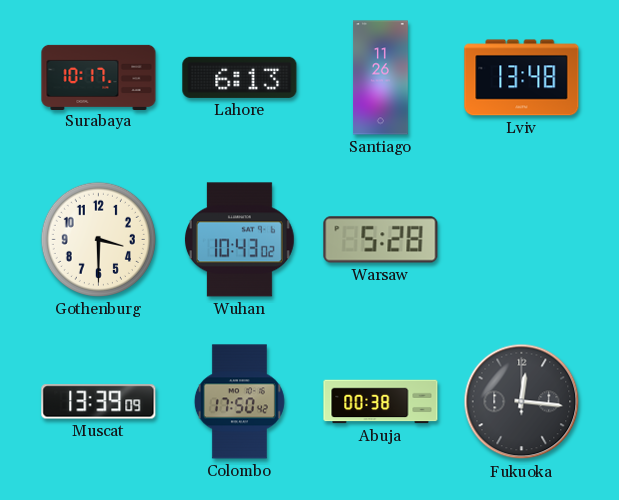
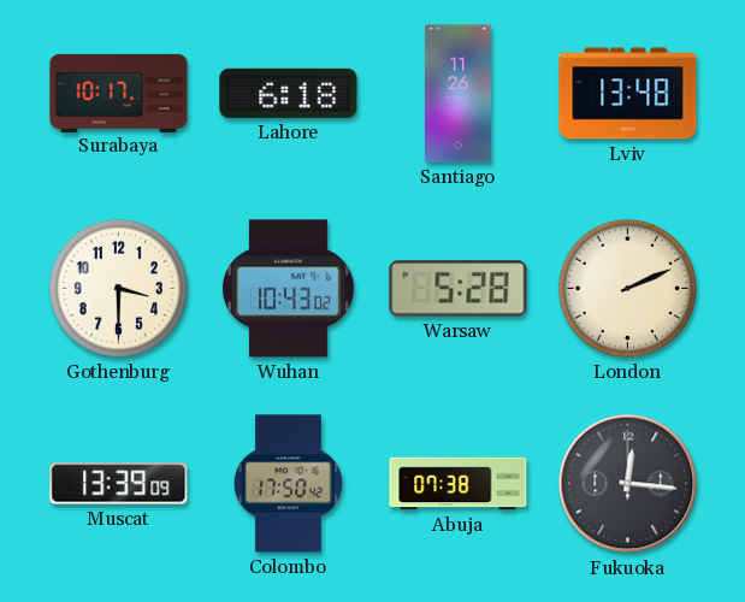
Lahore: 6:13 -> 6:18 (289, 93)
London: none -> 2:11 (627, 288)
Abuja: 00:38 -> 07:38 (459, 484)
